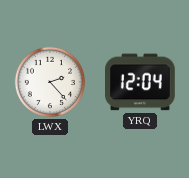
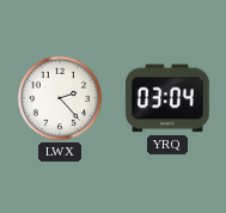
YRQ: 12:04 -> 03:04 (169, 98)
